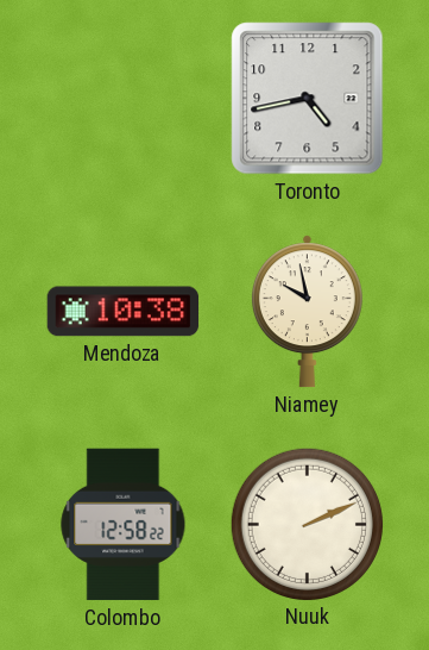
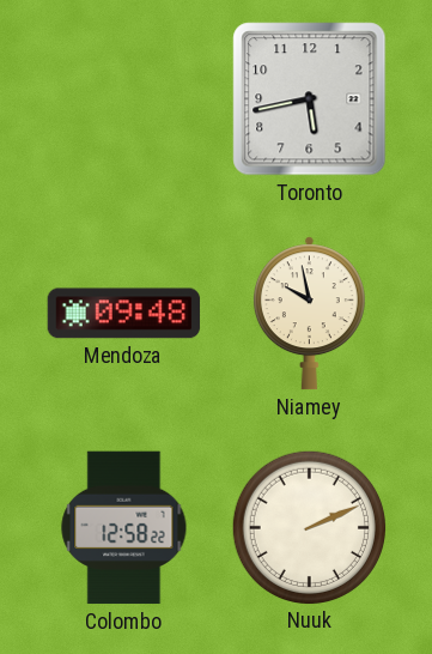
Toronto: 4:43 -> 5:43 (310, 99)
Mendoza: 10:38 -> 09:48 (124, 314)
